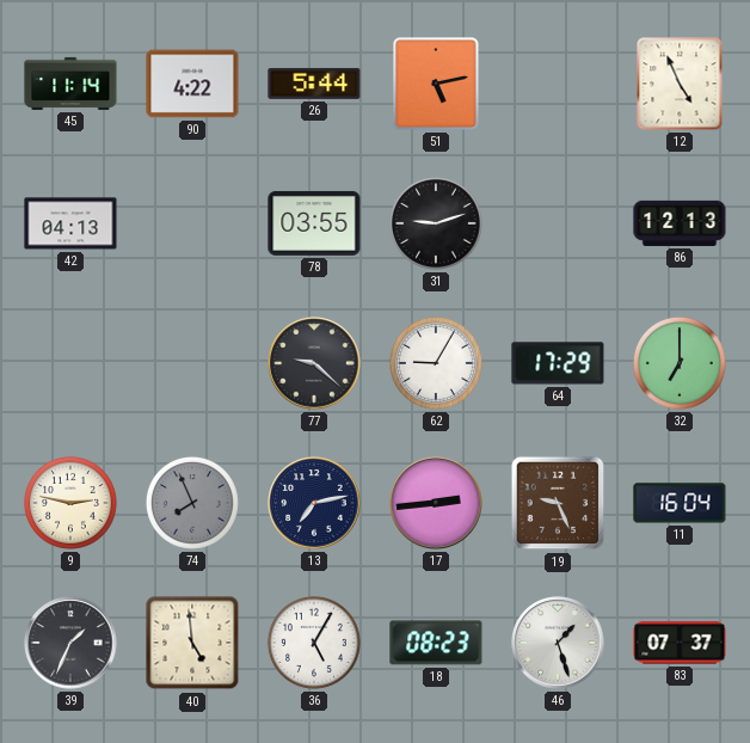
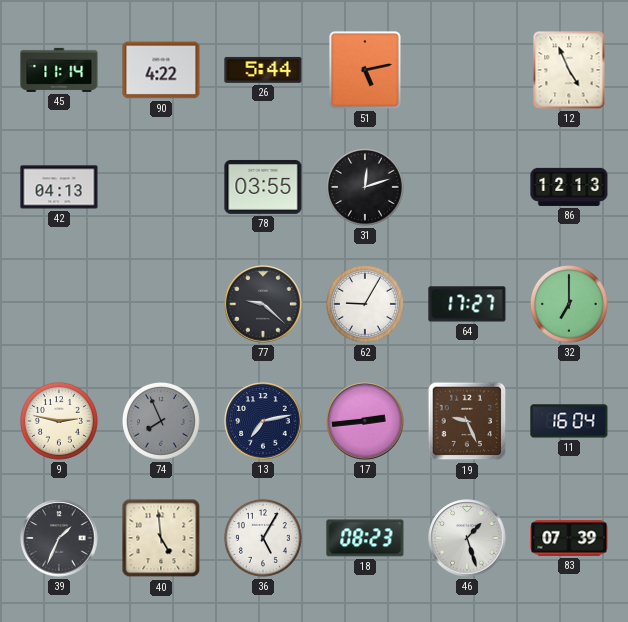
31: 9:12 -> 12:12 (365, 187)
64: 17:29 -> 17:27 (467, 304)
83: 07:37 -> 07:39 (569, 538)
